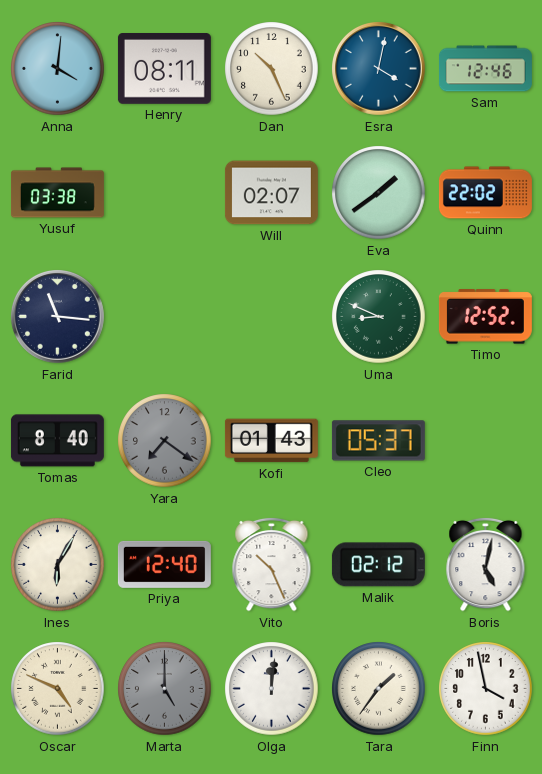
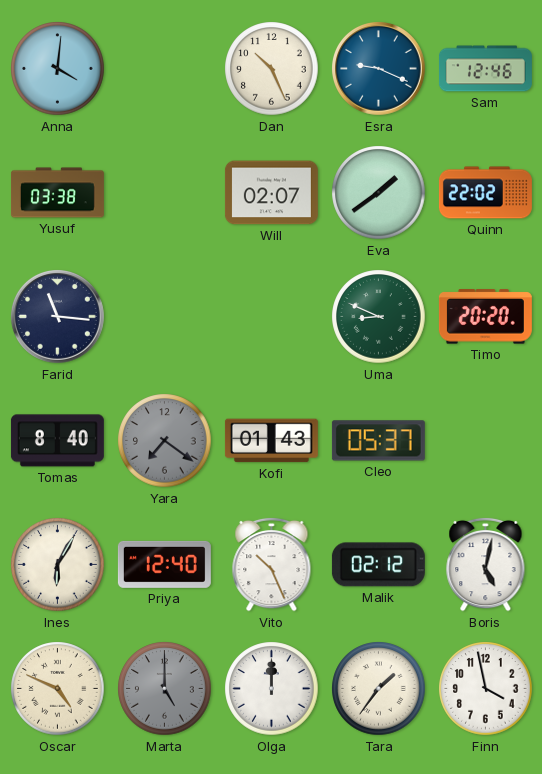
Henry: 08:11 -> none (164, 69)
Esra: 4:02 -> 9:19 (379, 69)
Timo: 12:52 -> 20:20 (485, 317)
Olga: 12:01 -> 12:00 (272, 689)
